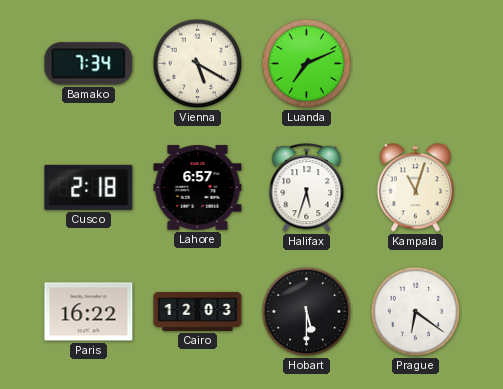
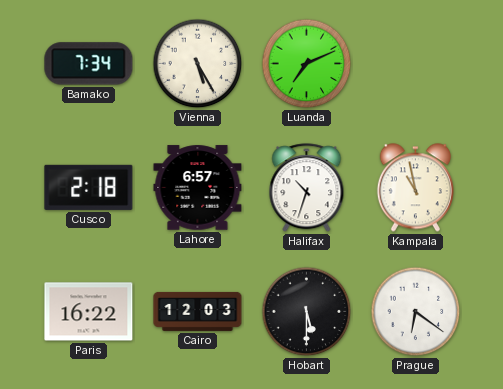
Vienna: 5:20 -> 5:25 (198, 64)
Halifax: 5:33 -> 10:33 (307, 188)
Kampala: 11:03 -> 10:58 (415, 188)
